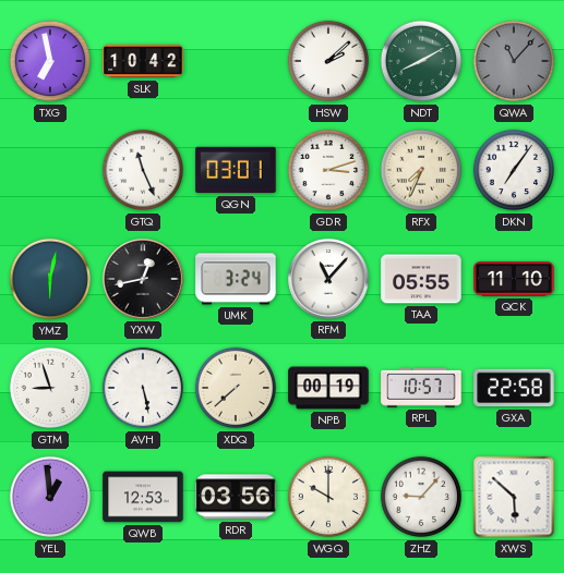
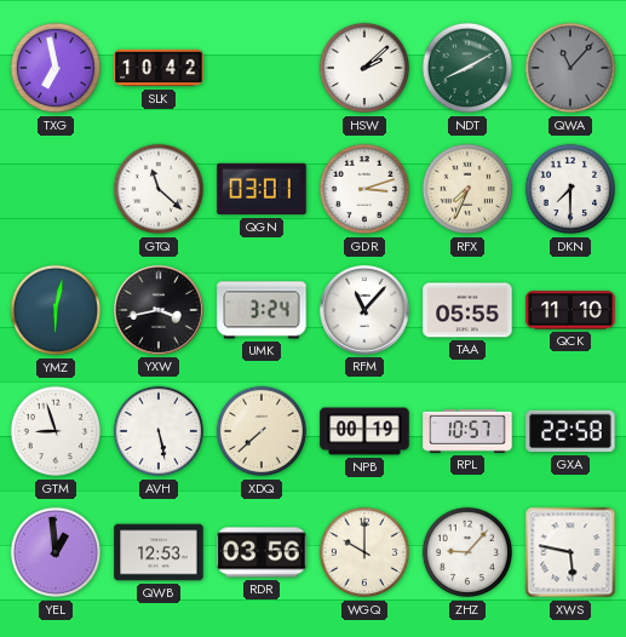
GTQ: 11:26 -> 11:22 (159, 189)
DKN: 7:06 -> 7:30 (570, 189)
YXW: 12:43 -> 3:43 (160, 311)
XWS: 5:52 -> 5:47 (570, 552)
